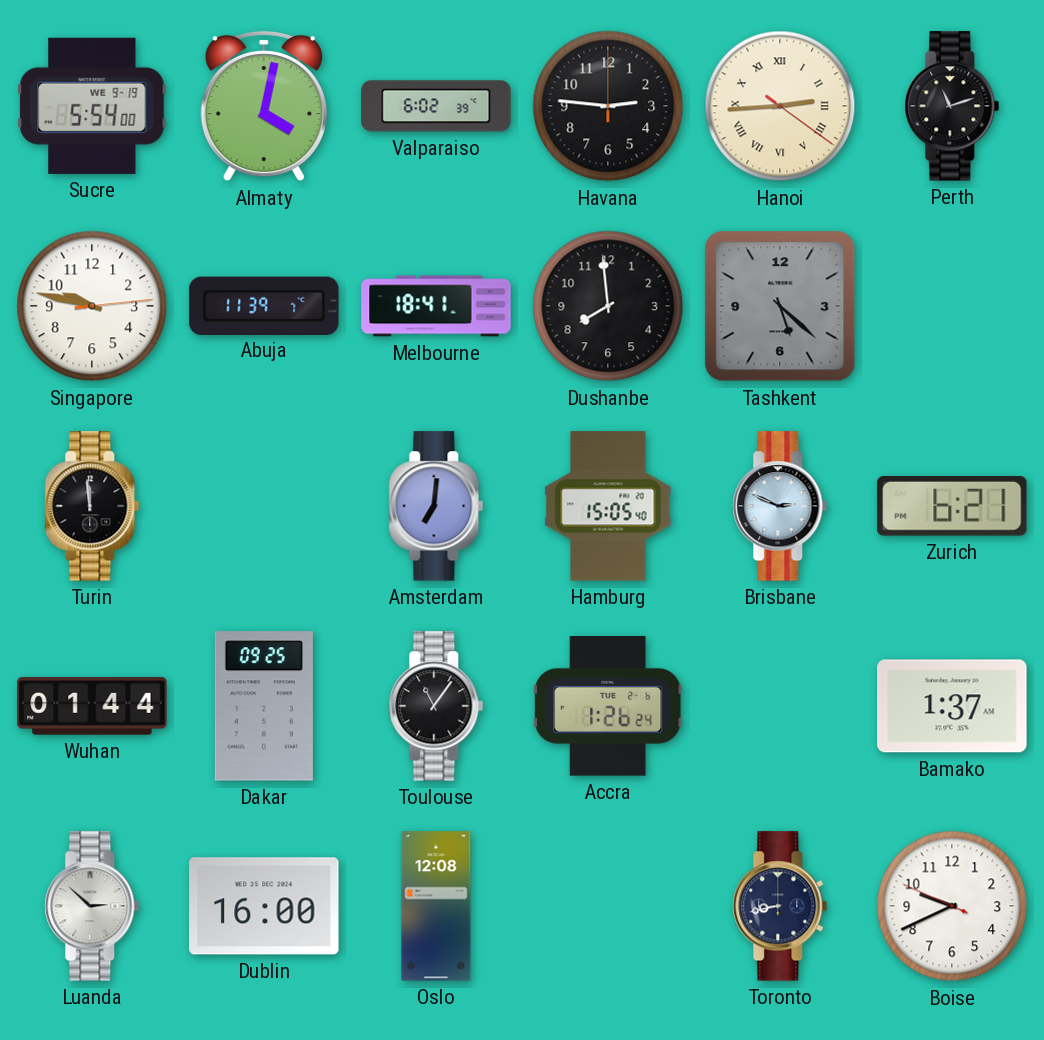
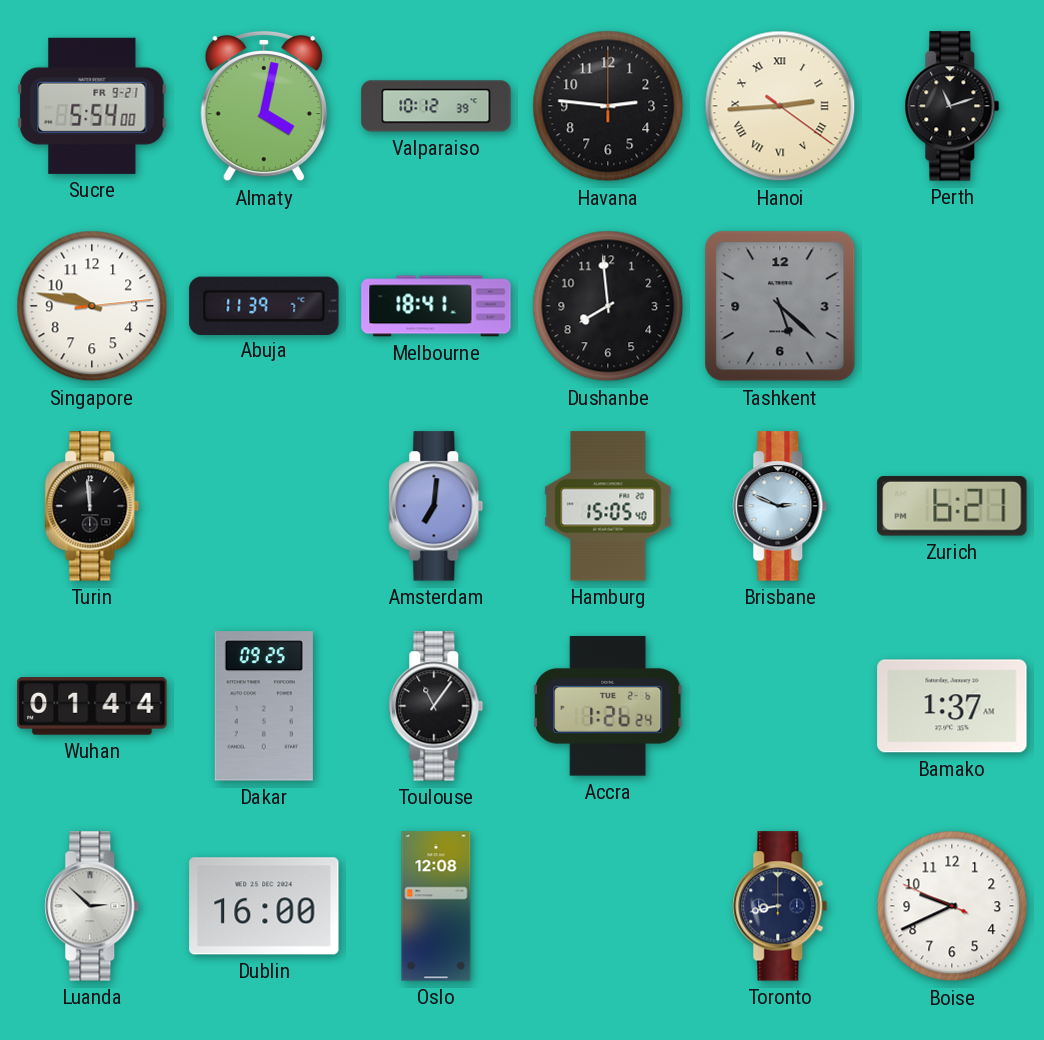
Sucre date: WE 9-19 -> FR 9-21 (92, 106)
Valparaiso: 6:02 -> 10:12 (436, 106)
